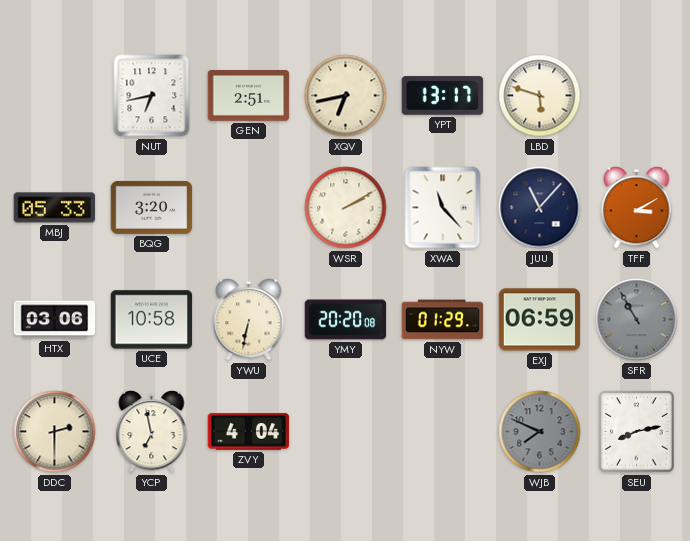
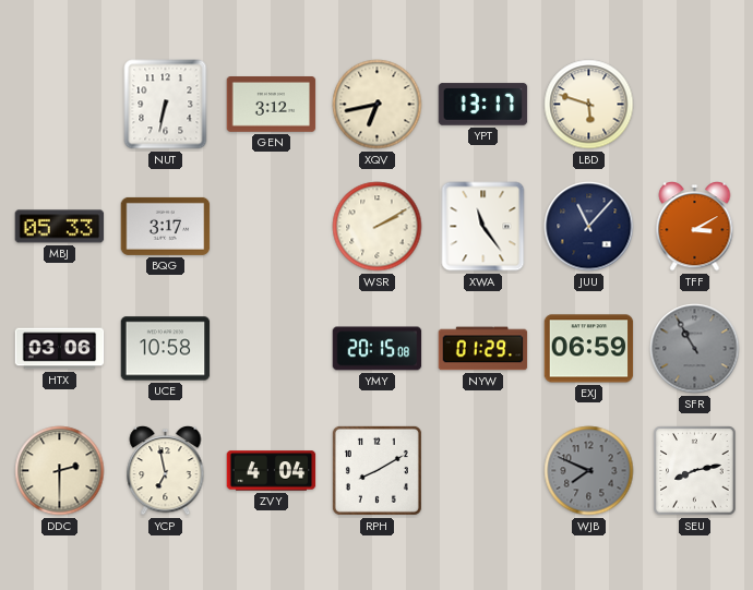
NUT: 6:43 -> 6:32 (166, 105)
GEN: 2:51 -> 3:12 (272, 105)
BQG: 3:20 -> 3:17 (166, 226)
XWA: 11:23 -> 11:24 (483, 227)
YWU: 6:32 -> none (249, 320)
YMY: 20:20 -> 20:15 (378, 349)
RPH: none -> 8:10 (376, 470)
